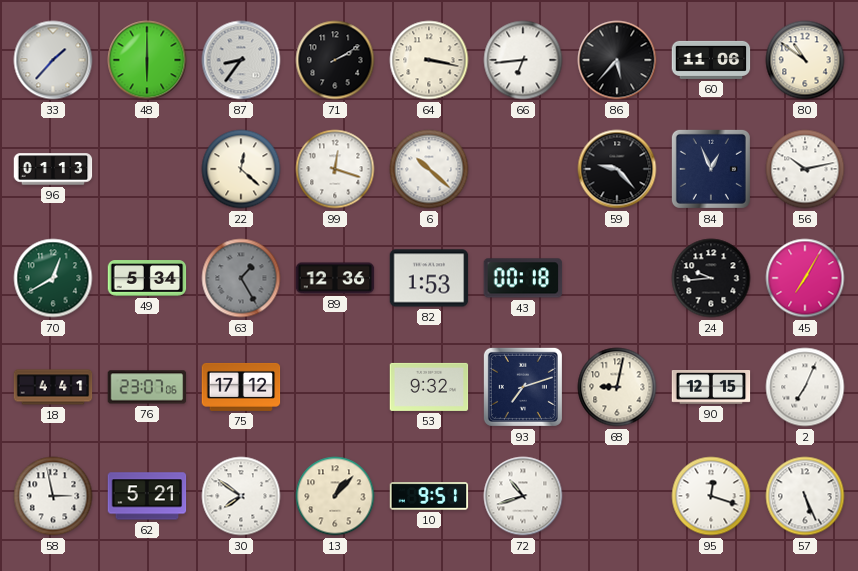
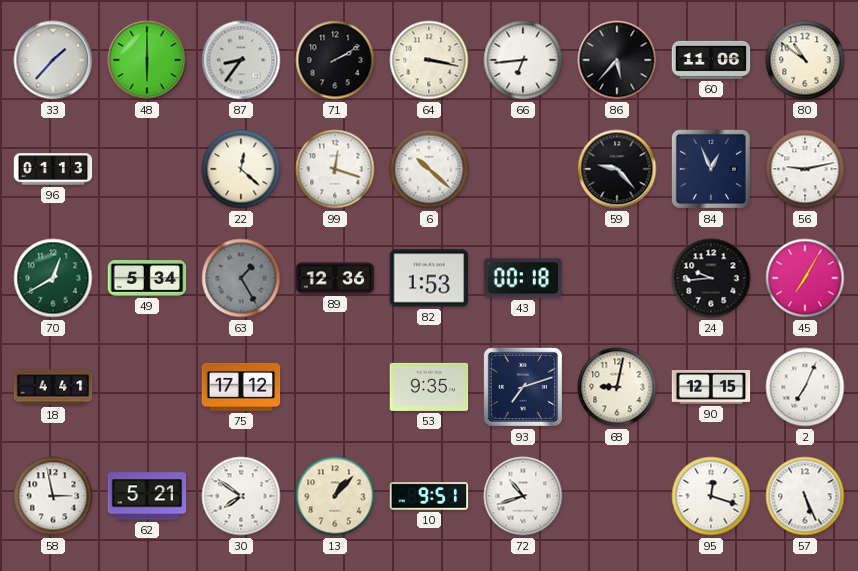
56: 10:13 -> 9:13 (805, 169)
76: 23:07 -> none (147, 387)
53: 9:32 -> 9:35 (429, 387)
